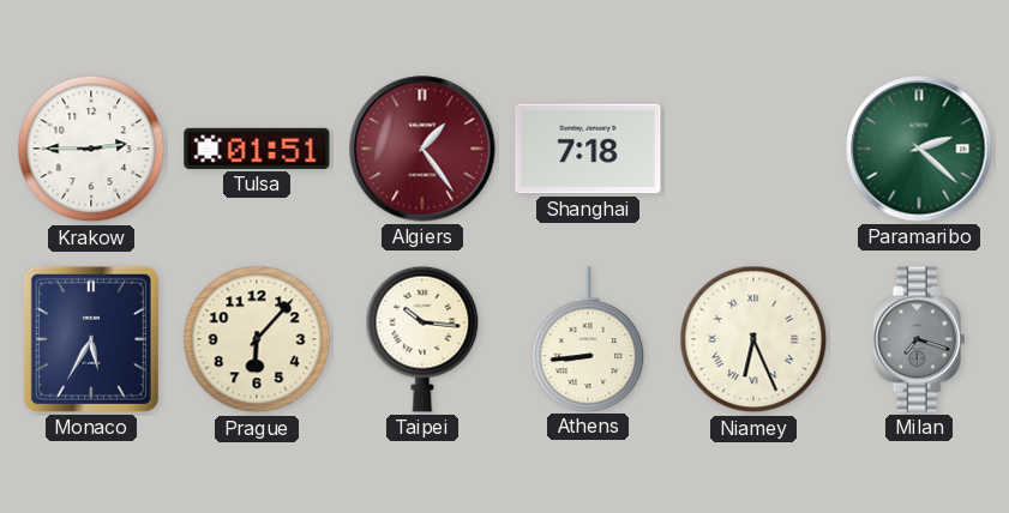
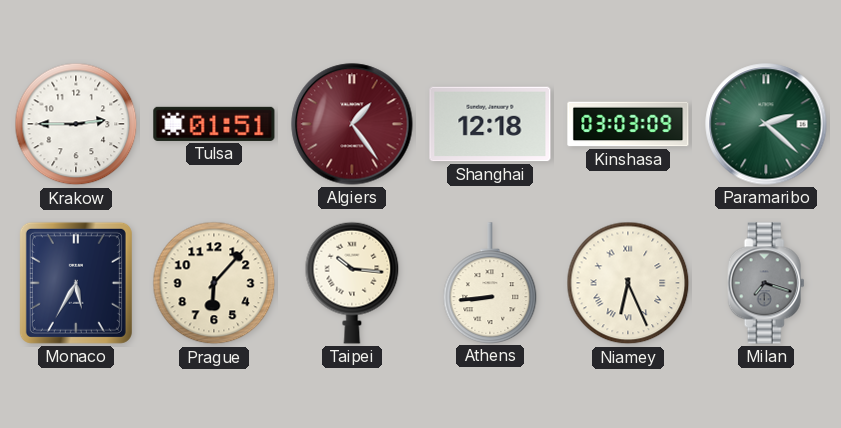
Shanghai: 7:18 -> 12:18 (490, 124)
Kinshasa: none -> 03:03 (628, 124)
